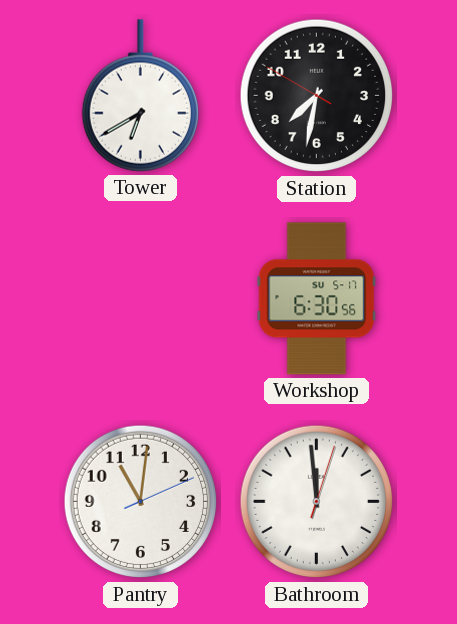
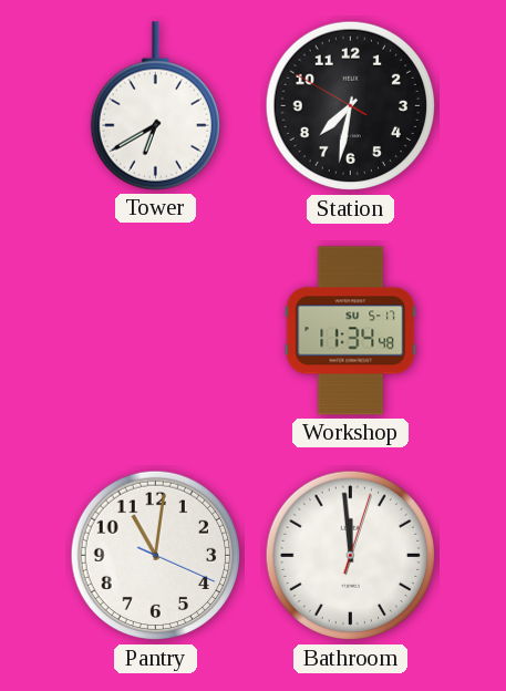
Workshop: 6:30 -> 11:34 (351, 331)
Pantry: 11:01:11 -> 11:01:19 (156, 556)
